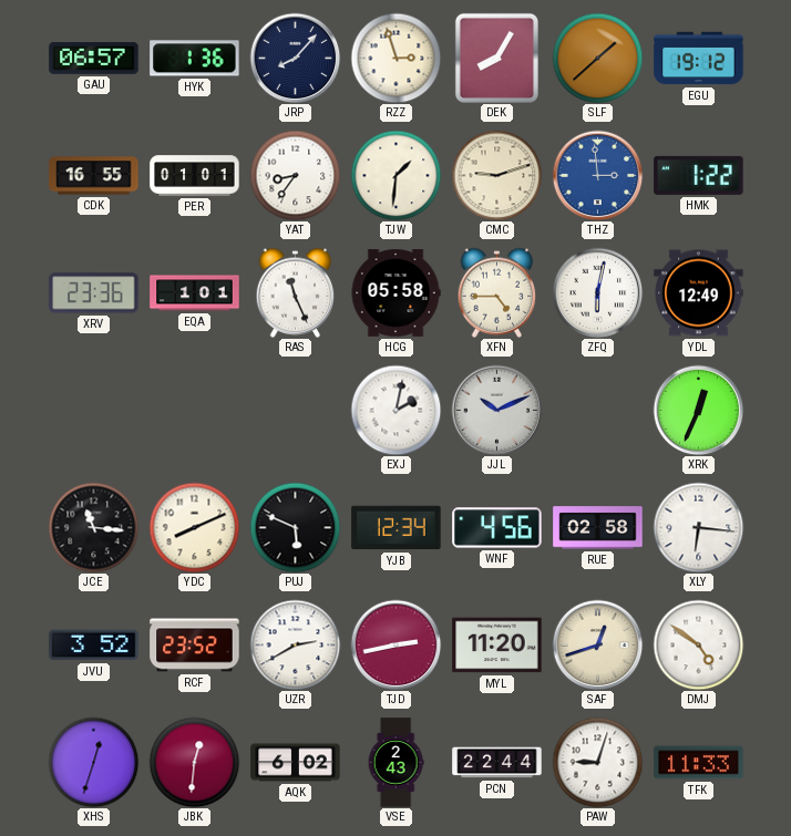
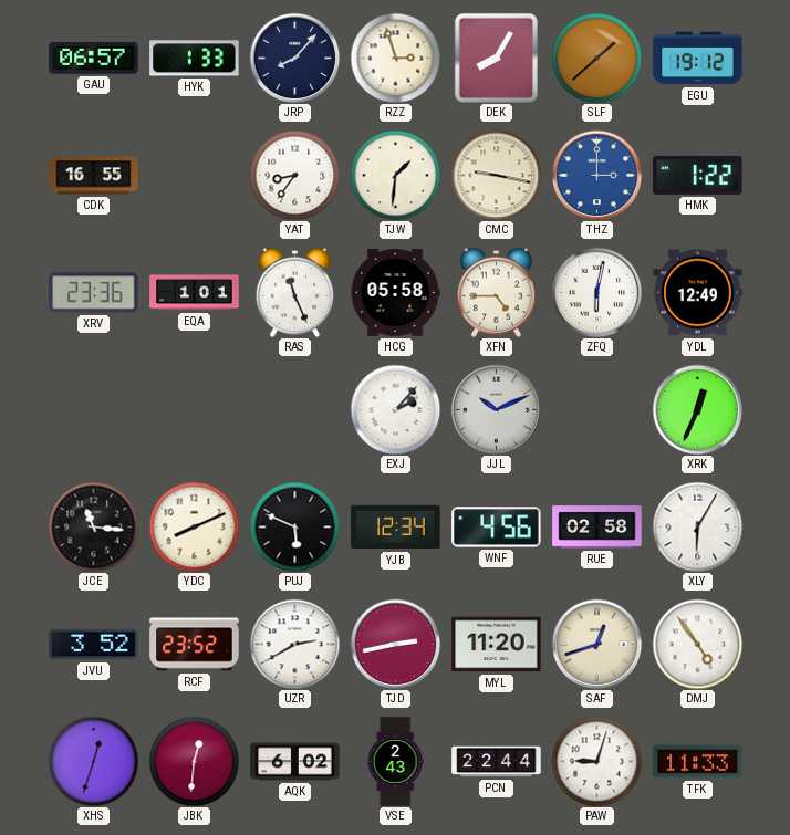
HYK: 1:36 -> 1:33 (195, 59)
PER: 01:01 -> none (195, 176)
CMC: 9:12 -> 9:17 (496, 175)
THZ: 2:59 -> 3:00 (596, 175)
EXJ: 2:02 -> 2:07 (395, 409)
XLY: 6:16 -> 6:05 (697, 526)
DMJ: 4:51 -> 4:54 (697, 644)
